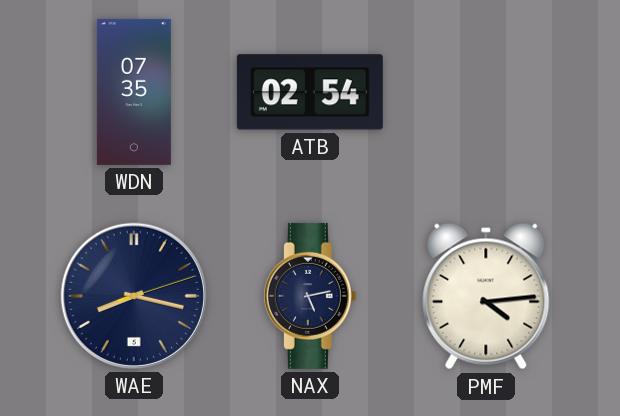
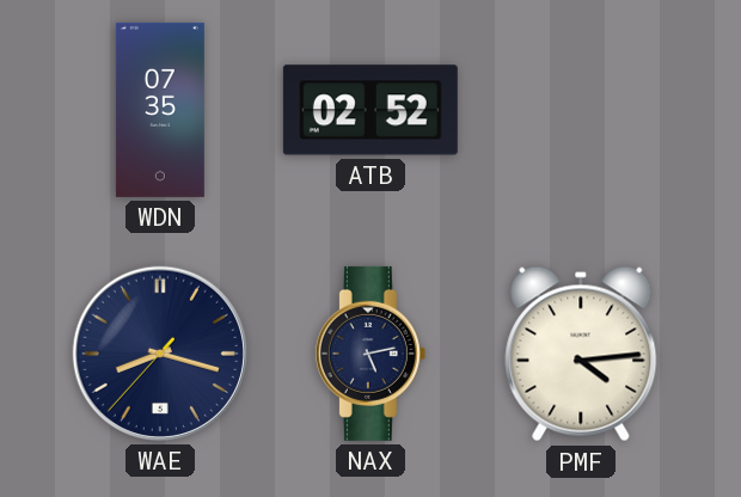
ATB: 02:54 -> 02:52 (370, 110)
WAE: 8:17:12 -> 8:17:37 (160, 354)
